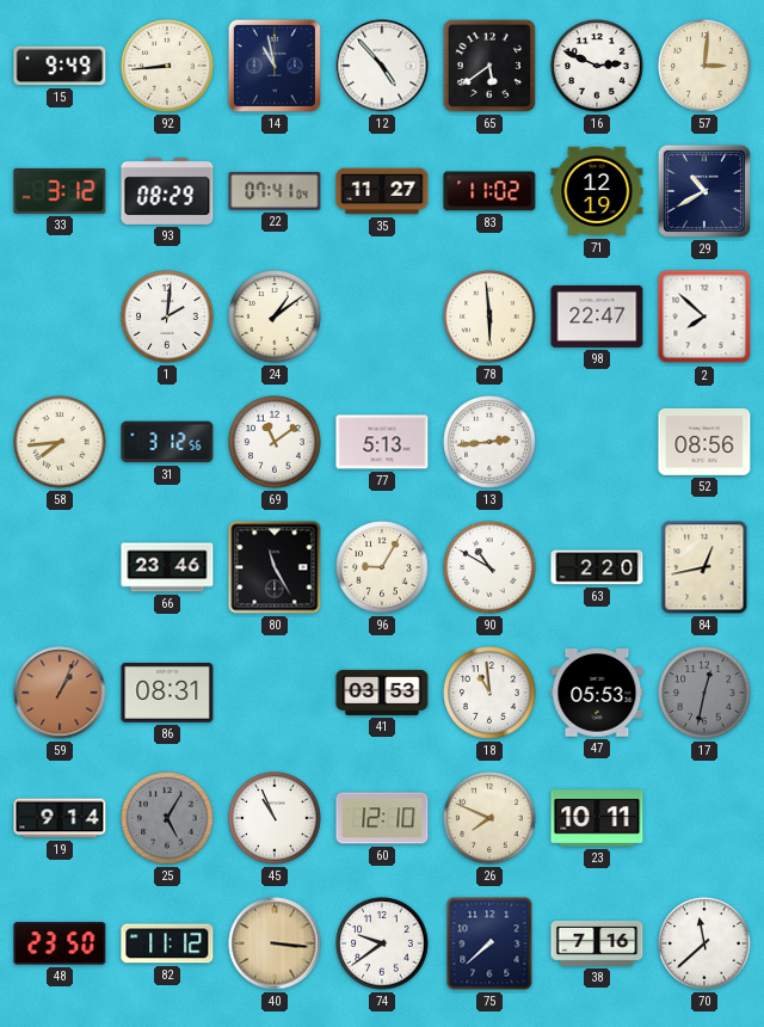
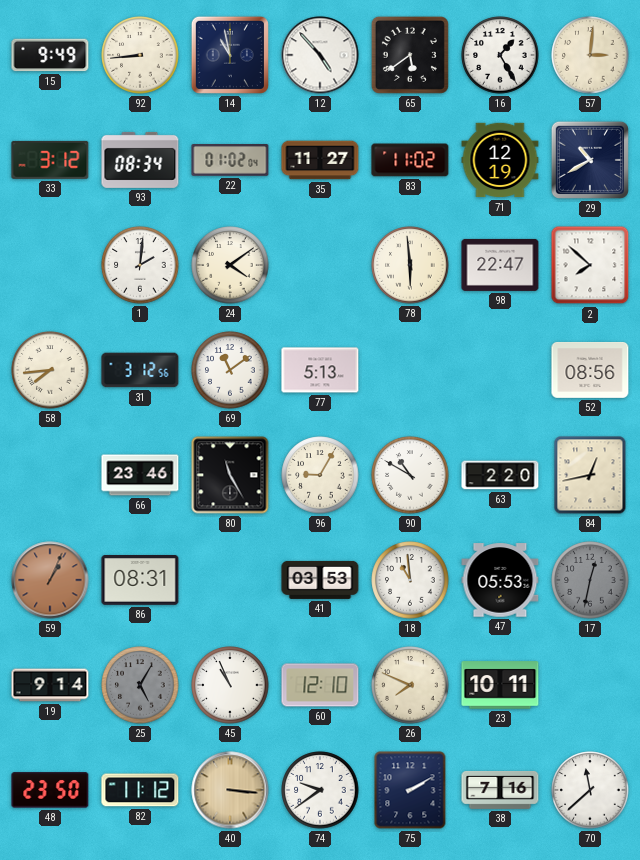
16: 2:49 -> 1:25 (500, 55)
93: 08:29 -> 08:34 (140, 160)
22: 07:41 -> 01:02 (230, 160)
24: 1:09 -> 4:09 (230, 265)
13: 2:44 -> none (489, 442)
75: 7:38 -> 2:10 (410, 790)
